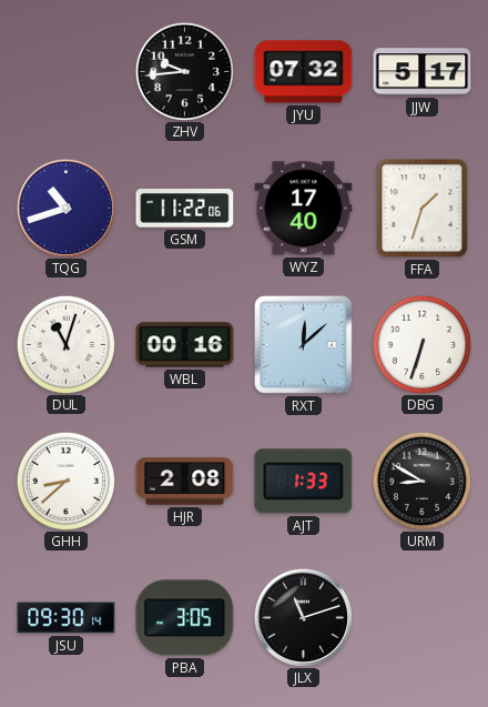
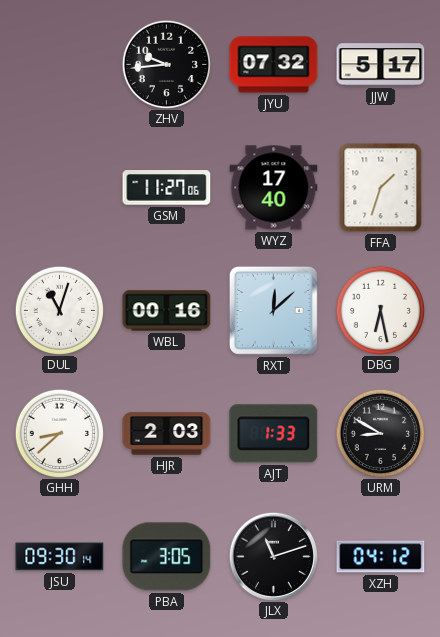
TQG: 10:42 -> none (65, 208)
GSM: 11:22 -> 11:27 (167, 188)
DBG: 6:33 -> 6:28 (380, 310)
HJR: 2:08 -> 2:03 (167, 434)
XZH: none -> 04:12 (381, 557)
